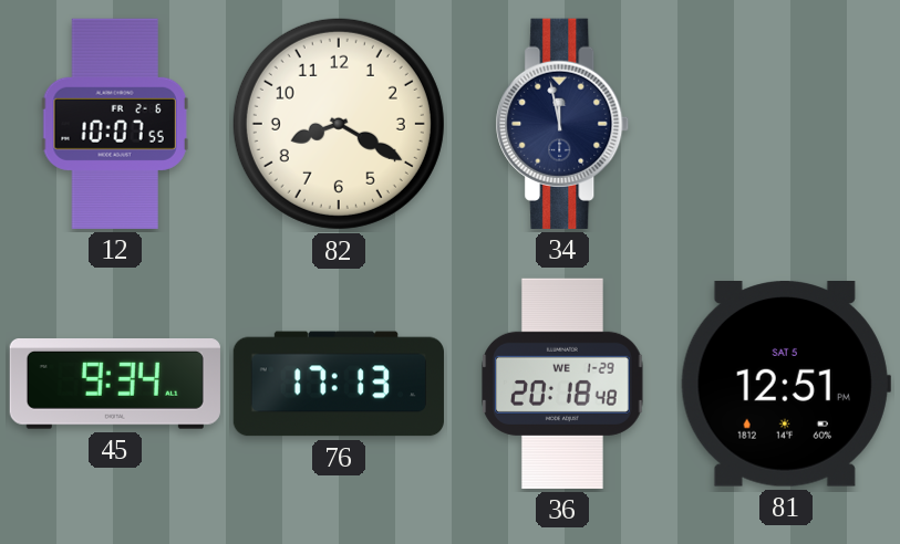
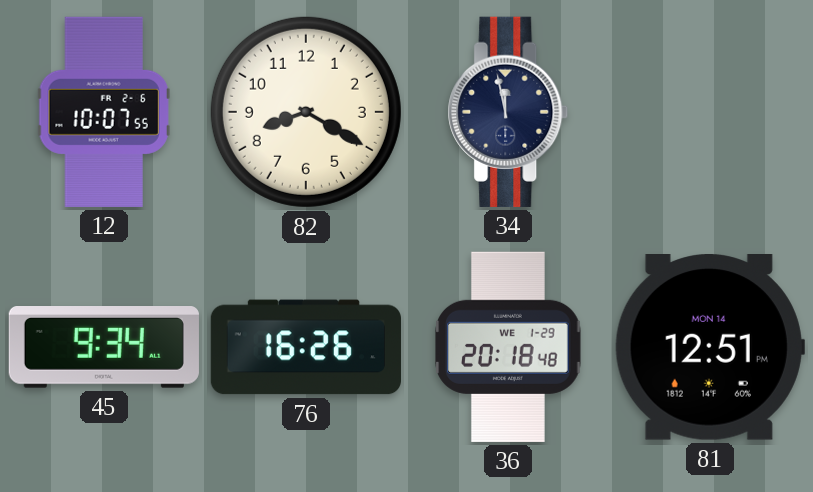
76: 17:13 -> 16:26 (306, 347)
81 date: SAT 5 -> MON 14 (710, 348)
